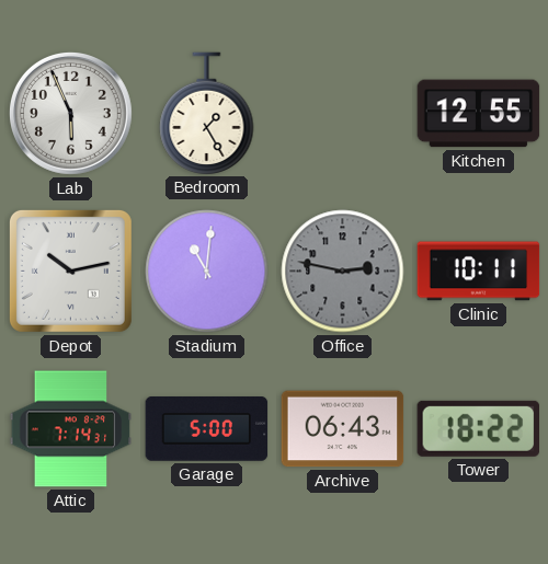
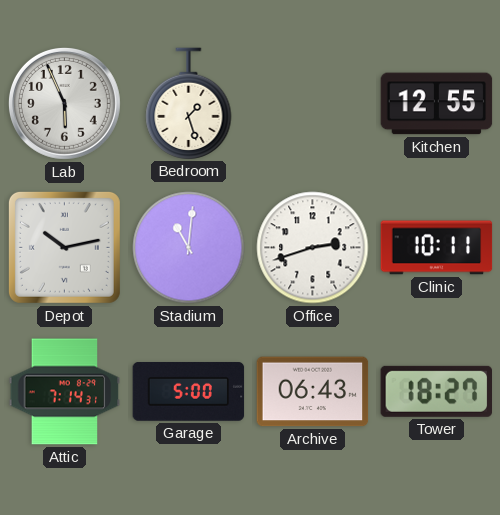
Bedroom: 1:25 -> 1:27 (189, 103)
Office: 2:47 -> 2:42 (313, 248)
Office dial: grey -> white (313, 248)
Tower: 18:22 -> 18:27 (436, 391)
